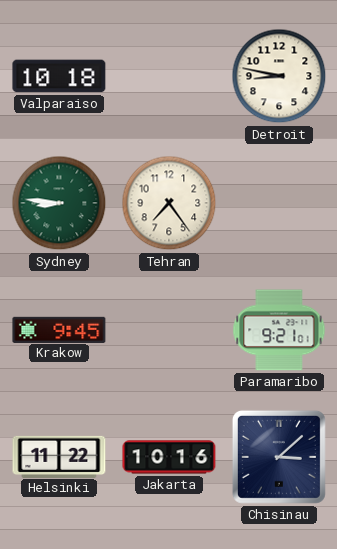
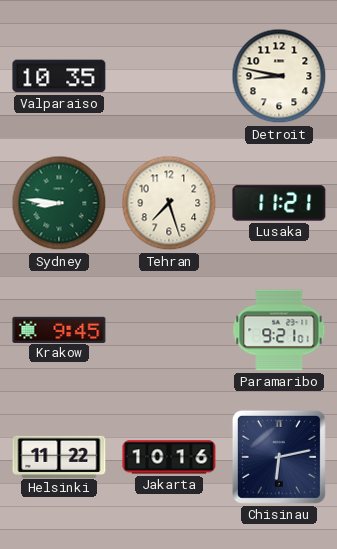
Valparaiso: 10:18 -> 10:35 (59, 76)
Tehran: 7:24 -> 7:27 (169, 203)
Lusaka: none -> 11:21 (279, 203)
Chisinau: 3:08 -> 6:13 (279, 457)
